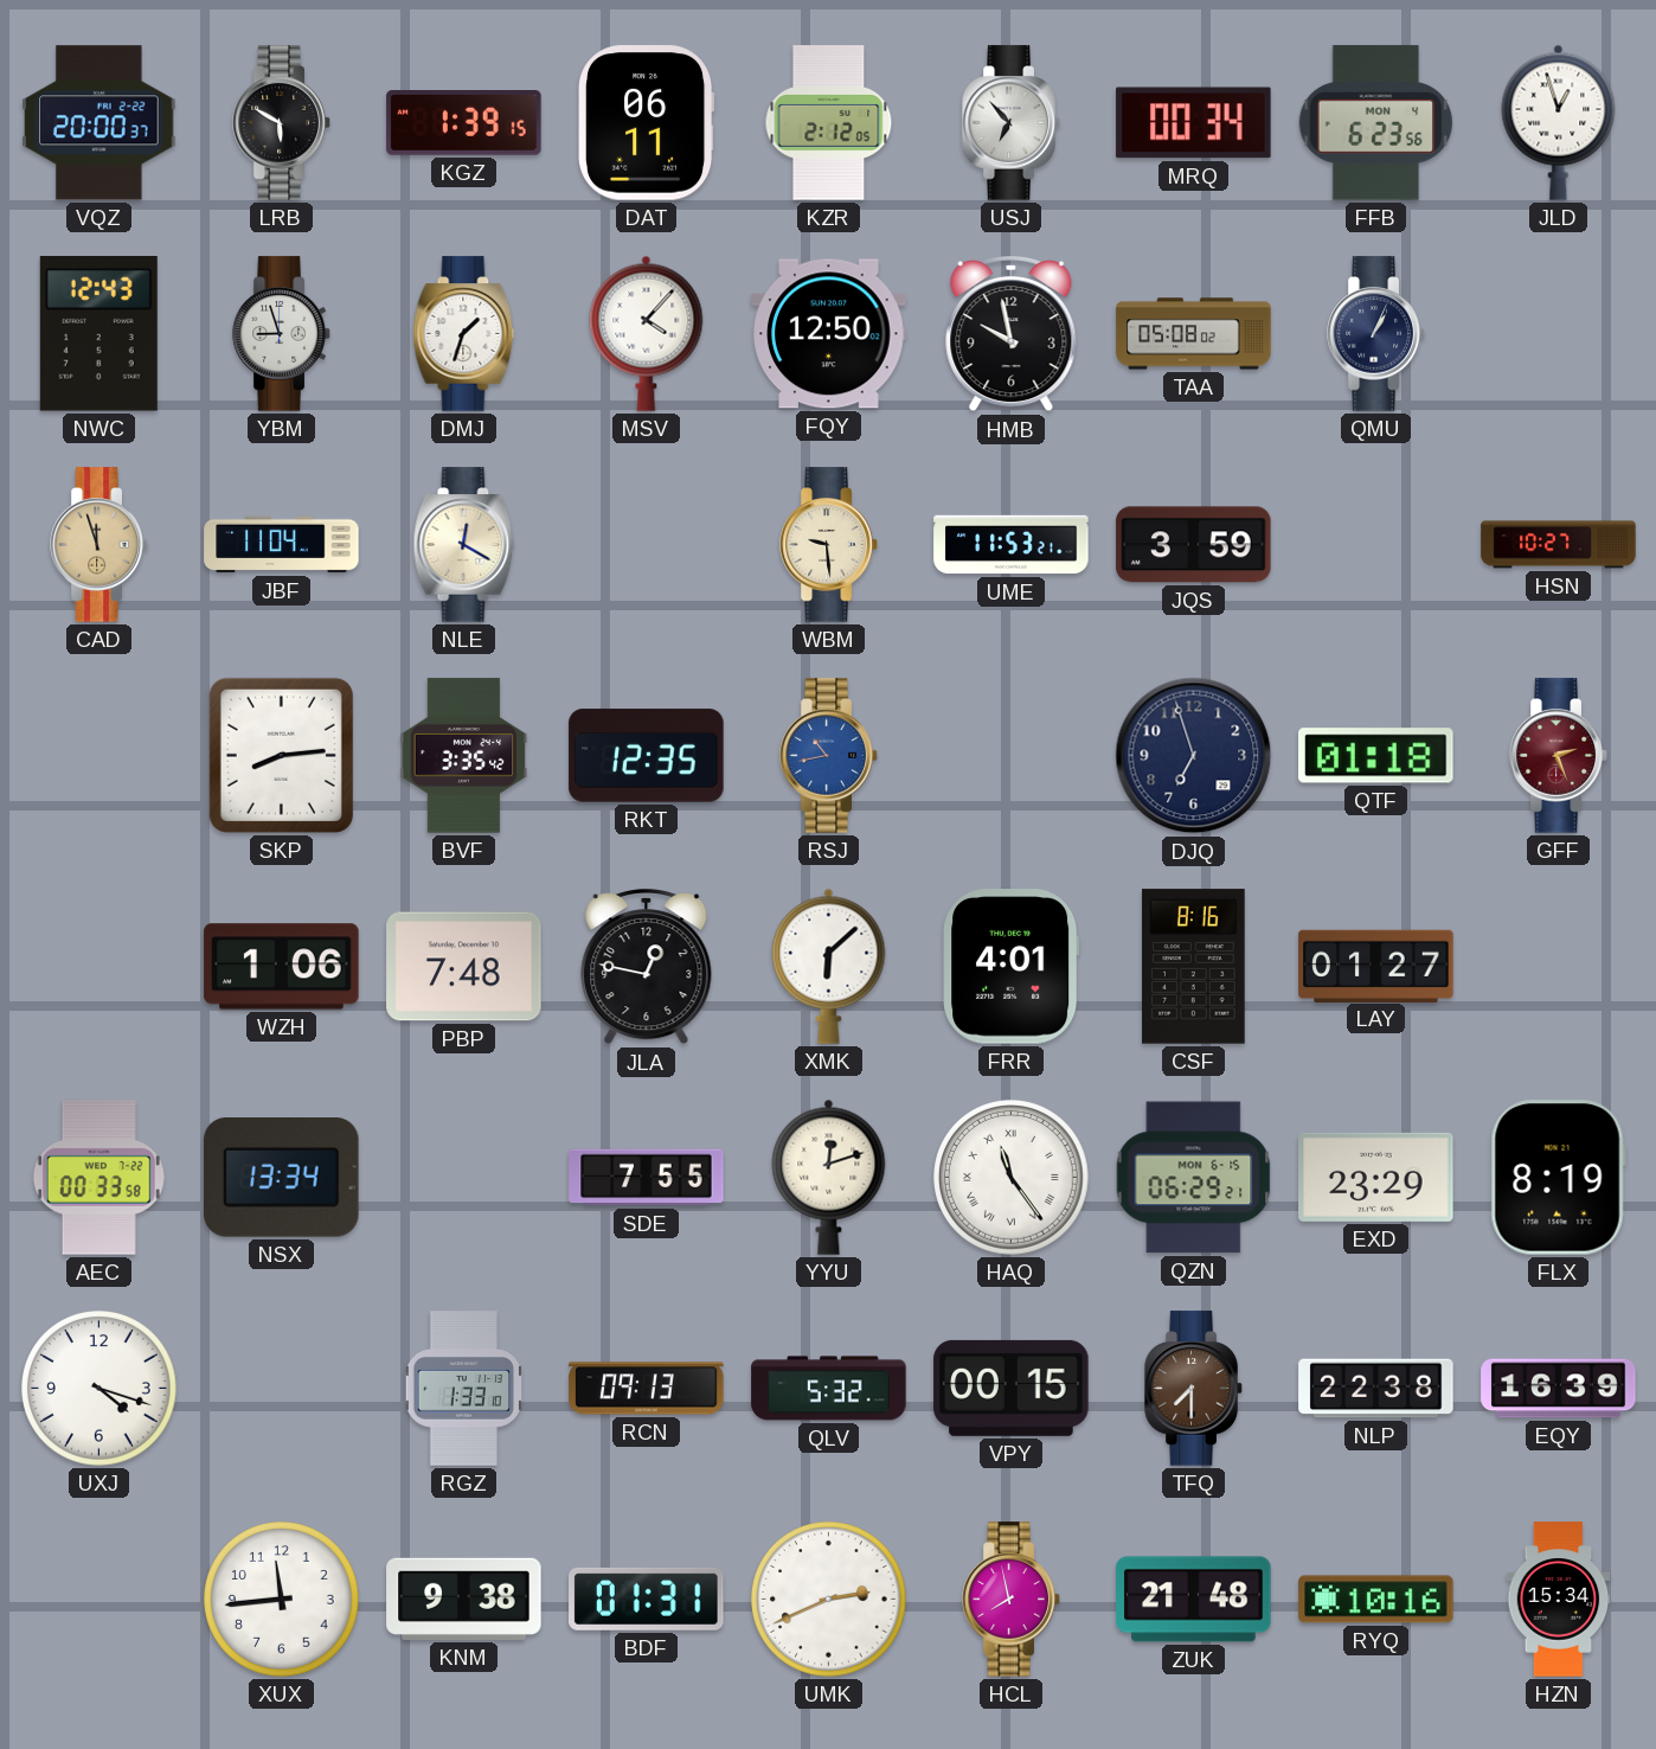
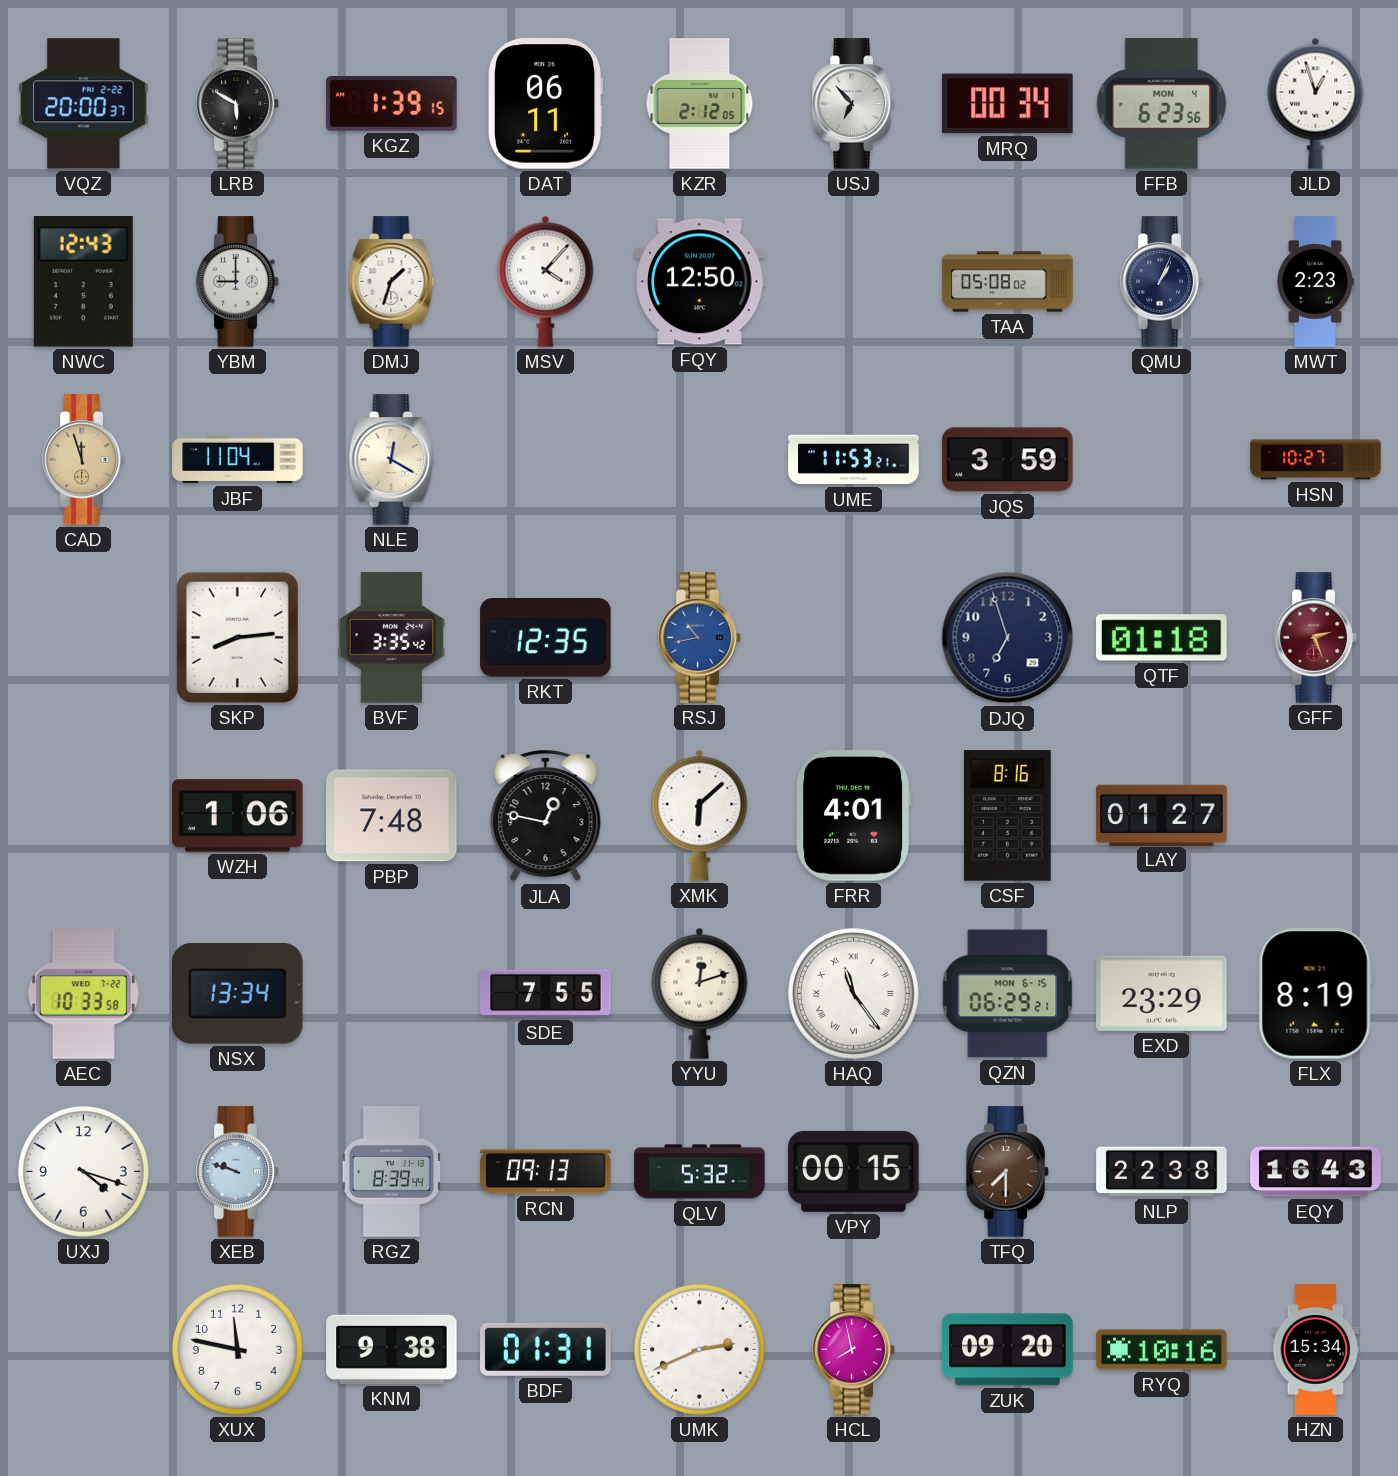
YBM: 8:57 -> 9:00 (238, 282)
HMB: 9:58 -> none (1012, 335)
MWT: none -> 2:23 (1316, 282)
WBM: 9:29 -> none (829, 545)
AEC: 00:33 -> 10:33 (83, 994)
XEB: none -> 9:48 (238, 1172)
RGZ: 1:33 -> 8:39 (391, 1172)
EQY: 16:39 -> 16:43 (1316, 1172)
XUX: 11:44 -> 11:47 (238, 1350)
ZUK: 21:48 -> 09:20 (1008, 1350)
